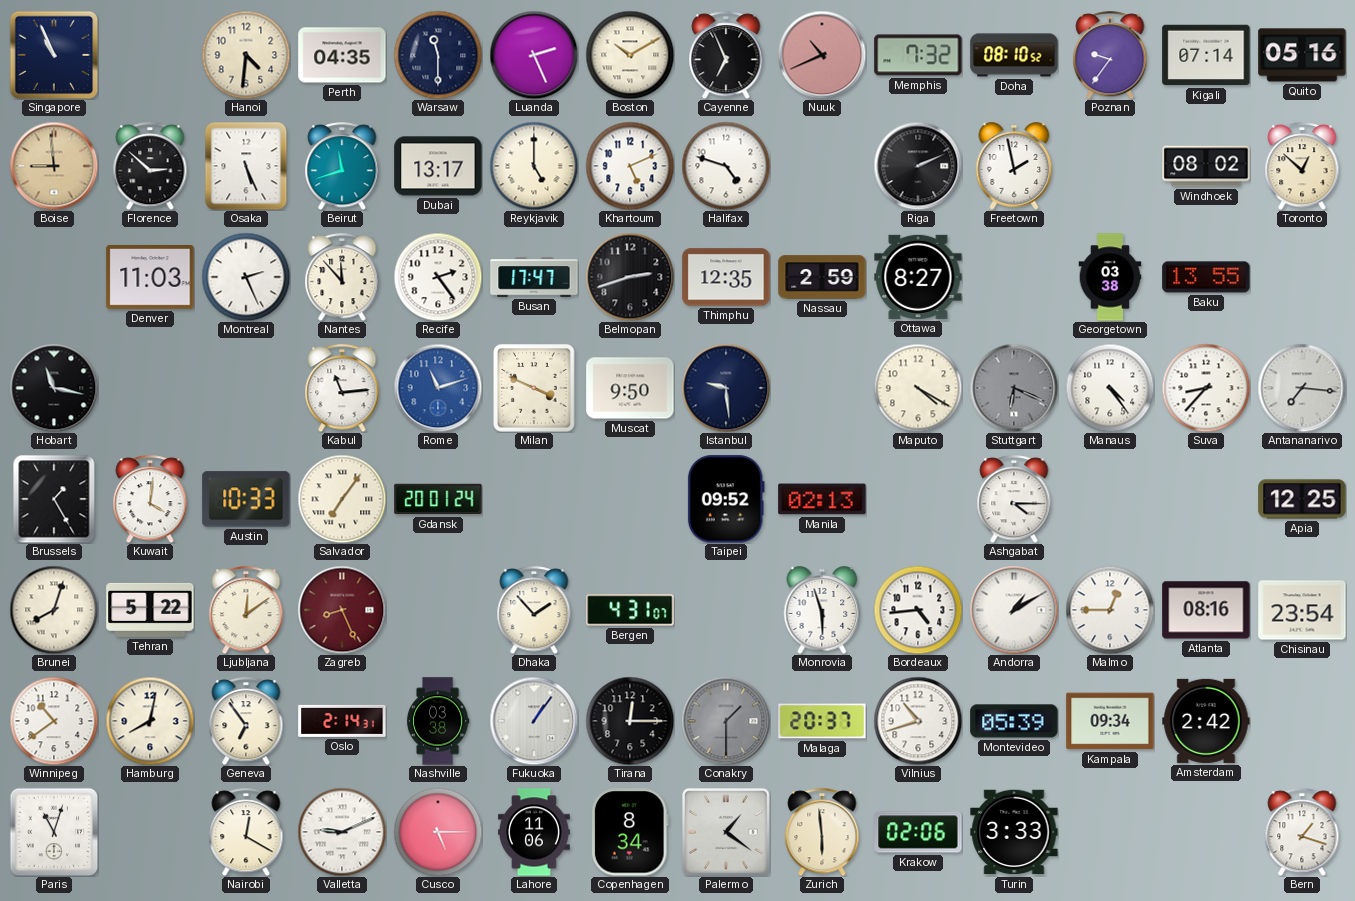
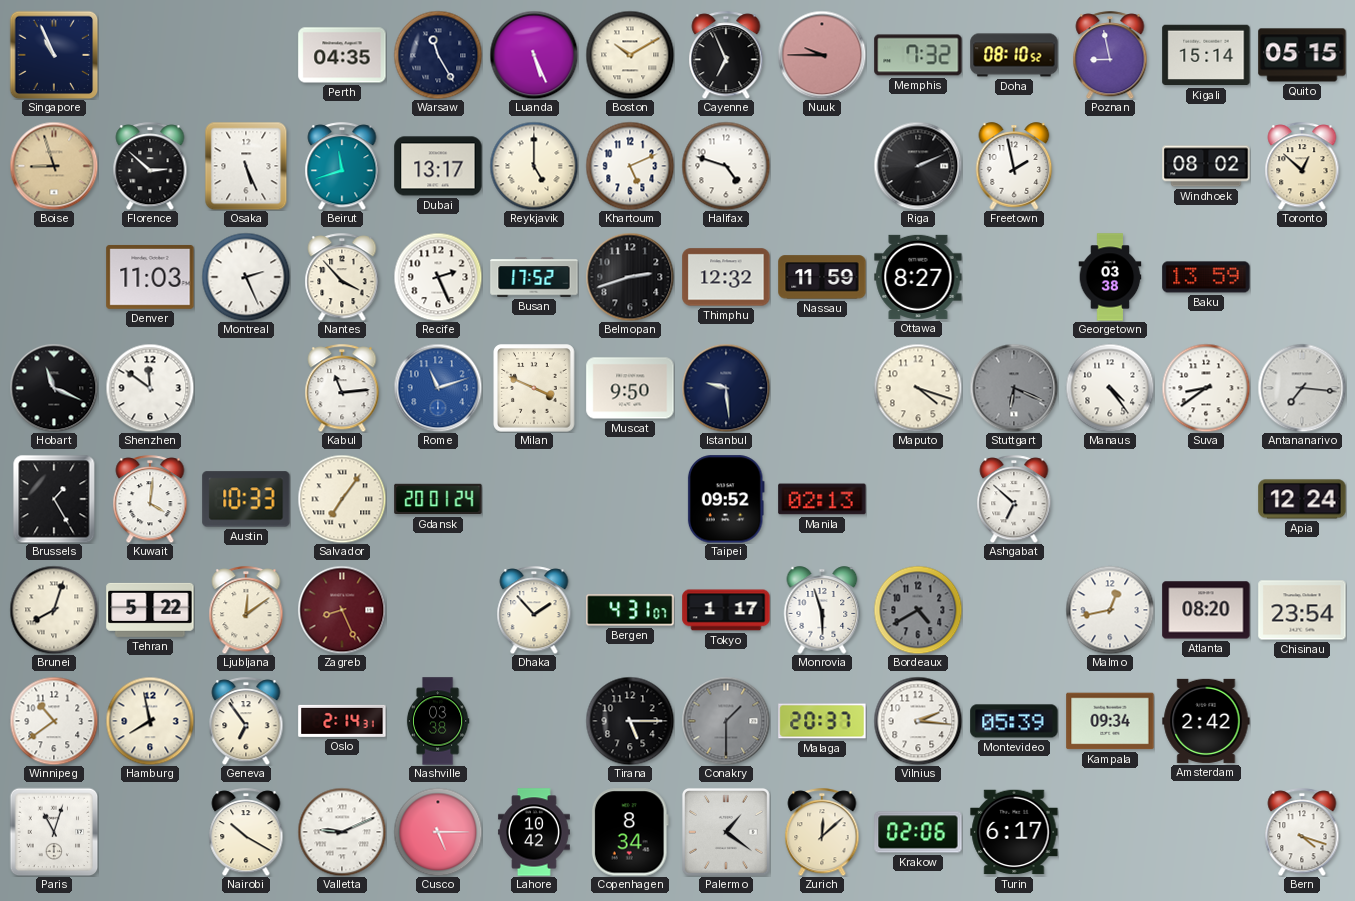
Hanoi: 4:31 -> none (246, 55)
Warsaw: 11:30 -> 11:25 (438, 55)
Luanda: 2:26 -> 5:26 (534, 55)
Nuuk: 10:41 -> 9:45 (822, 55)
Poznan: 9:36 -> 8:58 (1110, 55)
Kigali: 07:14 -> 15:14 (1206, 55)
Quito: 05:16 -> 05:15 (1302, 55)
Boise: 8:59 -> 8:57 (54, 166)
Nantes: 11:53 -> 3:53 (342, 277)
Recife: 2:24 -> 2:26 (438, 277)
Busan: 17:47 -> 17:52 (534, 277)
Thimphu: 12:35 -> 12:32 (726, 277)
Nassau: 2:59 -> 11:59 (822, 277)
Baku: 13:55 -> 13:59 (1206, 277)
Hobart: 11:17 -> 11:19 (54, 388)
Shenzhen: none -> 11:51 (150, 388)
Maputo: 4:20 -> 4:18 (918, 388)
Suva: 8:37 -> 8:39 (1206, 388)
Ashgabat: 4:15 -> 6:52 (1014, 499)
Apia: 12:25 -> 12:24 (1302, 499)
Tokyo: none -> 1:17 (726, 610)
Bordeaux: 4:44 -> 4:40 (918, 610)
Bordeaux dial: white -> grey (918, 610)
Andorra: 1:10 -> none (1014, 610)
Malmo: 12:45 -> 12:43 (1110, 610)
Atlanta: 08:16 -> 08:20 (1206, 610)
Hamburg: 8:02 -> 7:58 (150, 721)
Fukuoka: 1:06 -> none (534, 721)
Tirana: 12:15 -> 5:15 (630, 721)
Vilnius: 10:42 -> 2:16 (918, 721)
Nairobi: 12:20 -> 10:20 (246, 832)
Lahore: 11:06 -> 10:42 (534, 832)
Zurich: 5:59 -> 12:08 (822, 832)
Turin: 3:33 -> 6:17 (1014, 832)
Bern: 1:18 -> 4:18 (1302, 832)
